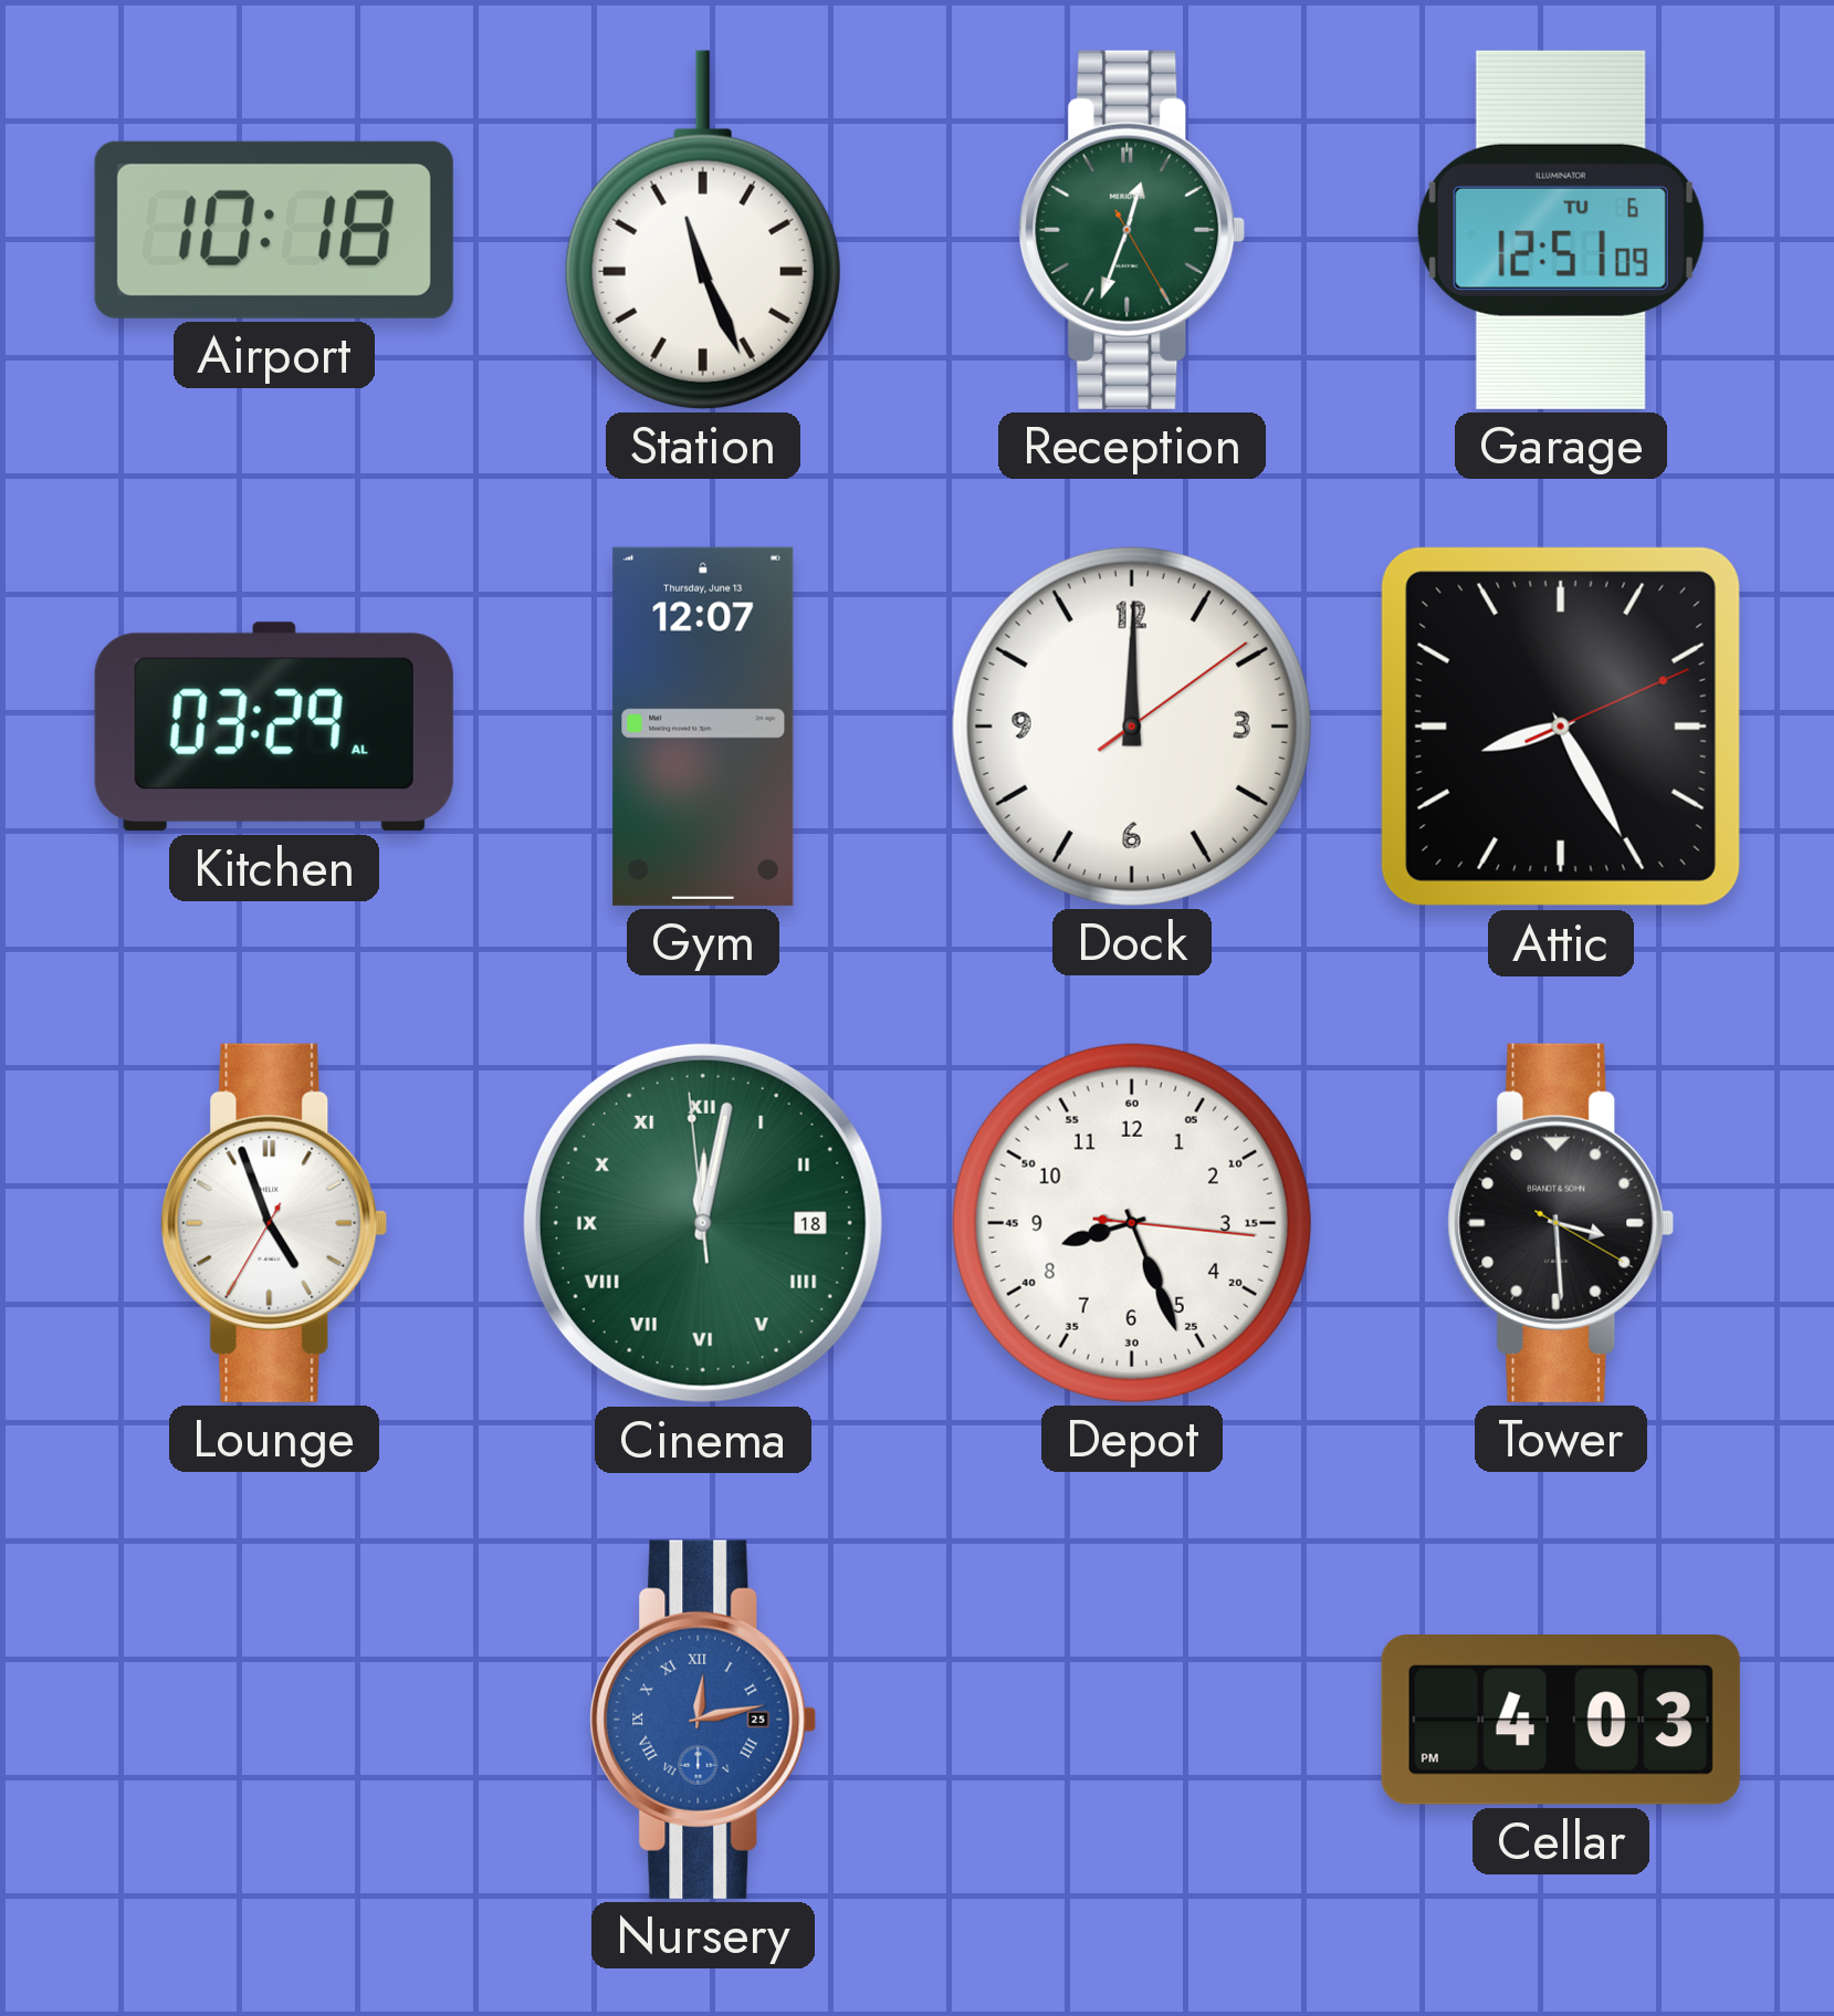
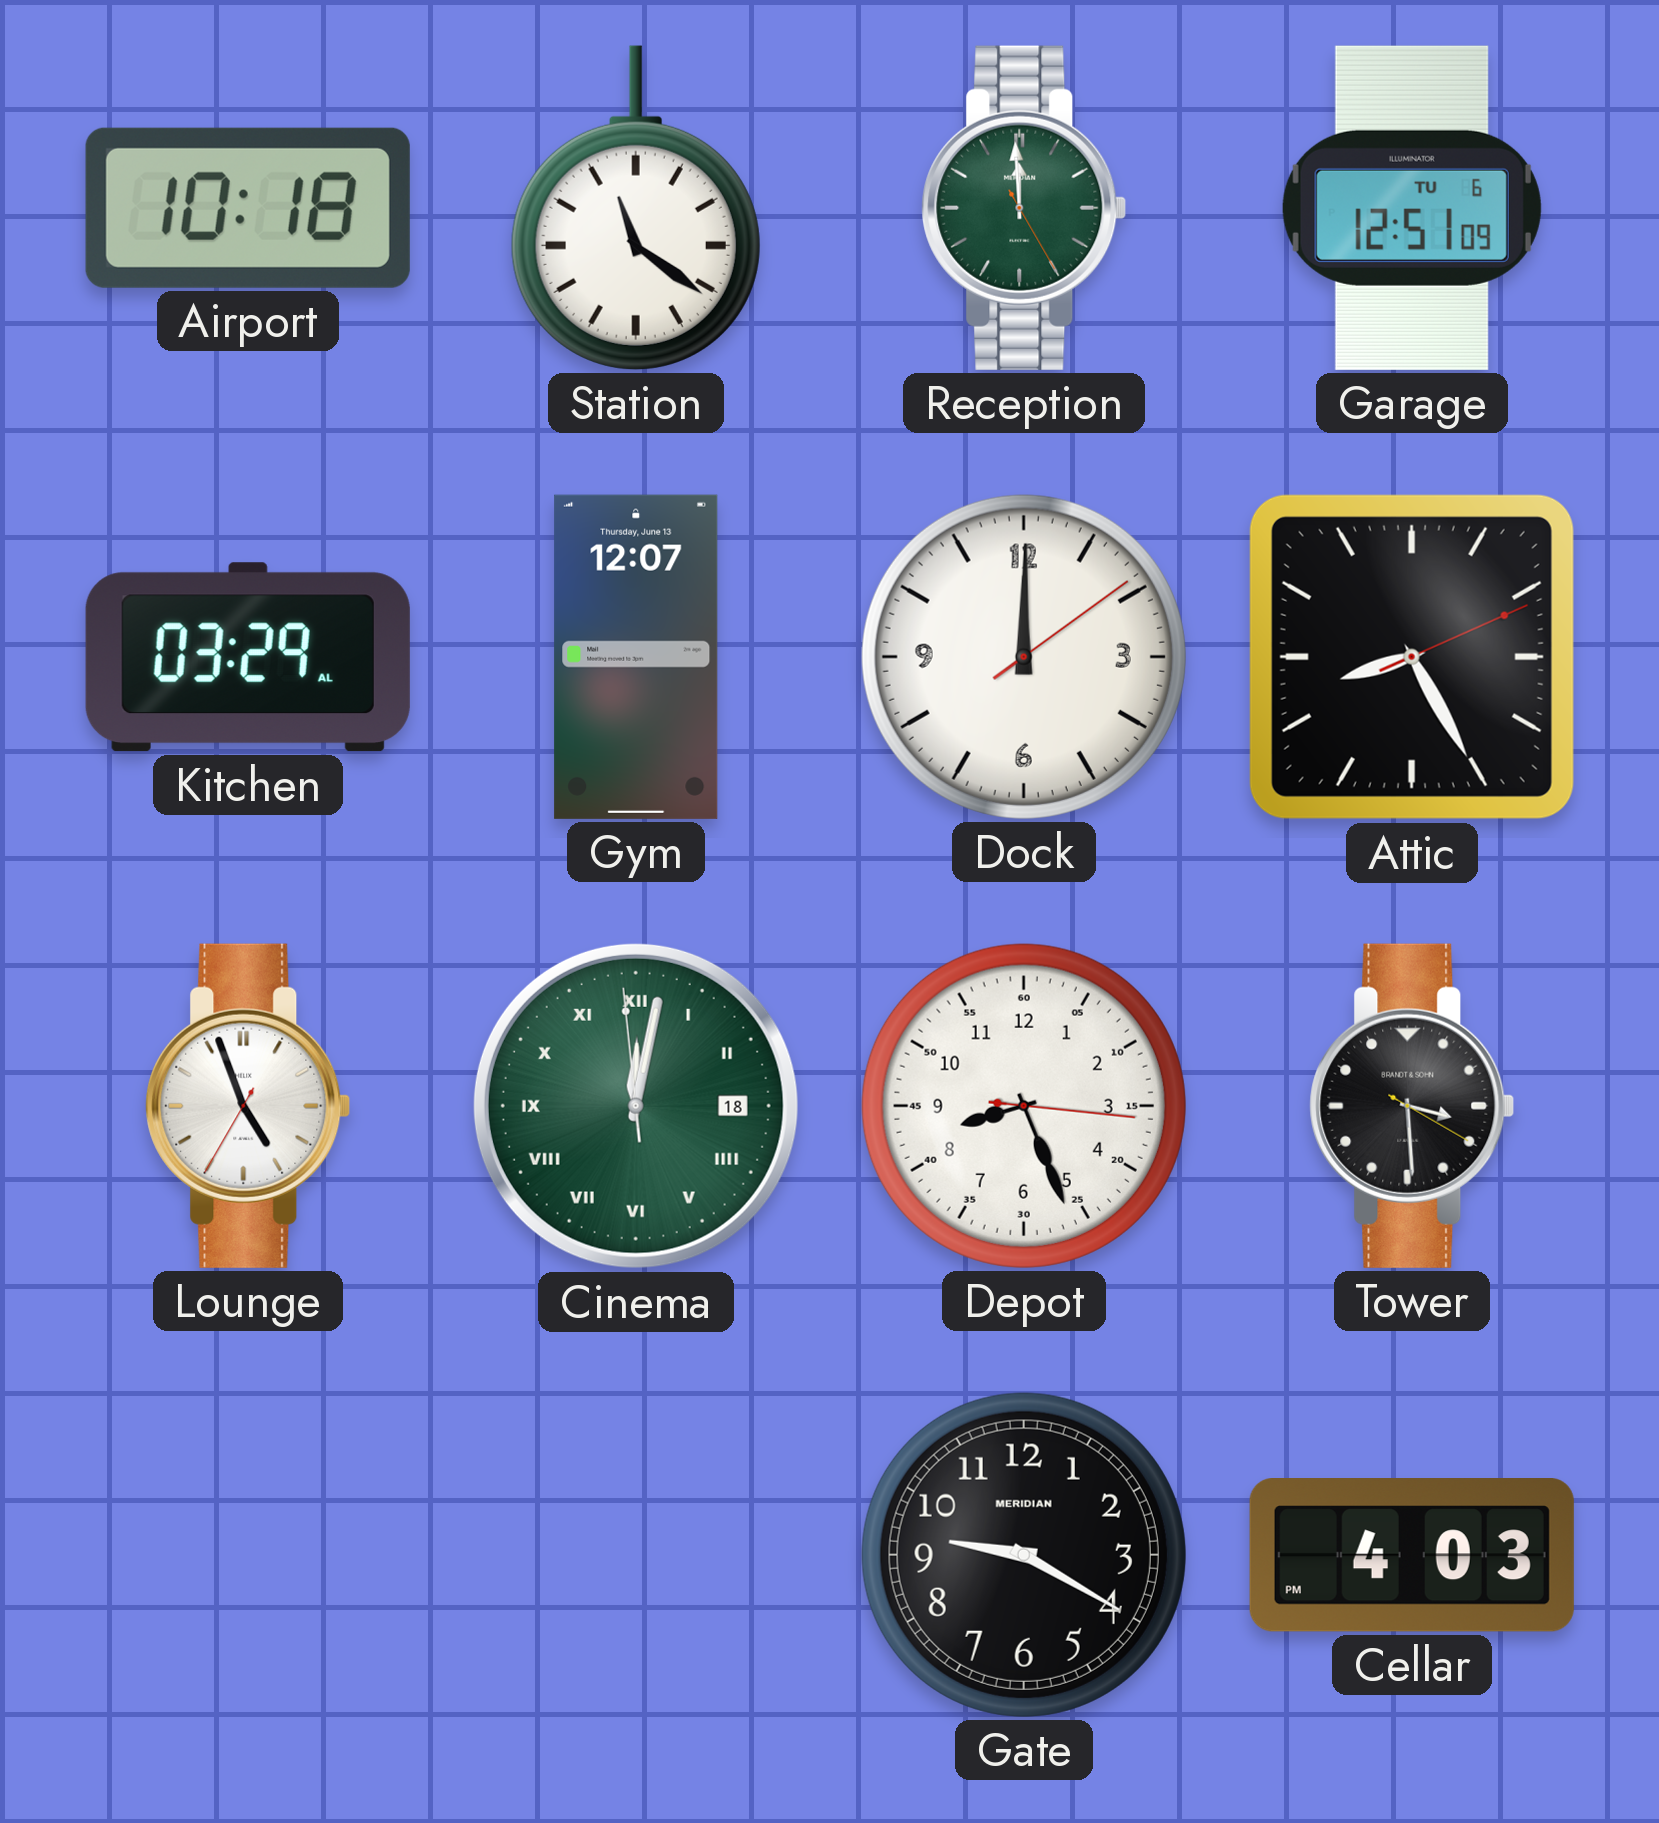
Station: 11:26 -> 11:21 (636, 208)
Reception: 12:33 -> 11:59 (1024, 208)
Nursery: 12:13 -> none (703, 1720)
Gate: none -> 9:20 (1024, 1555)
